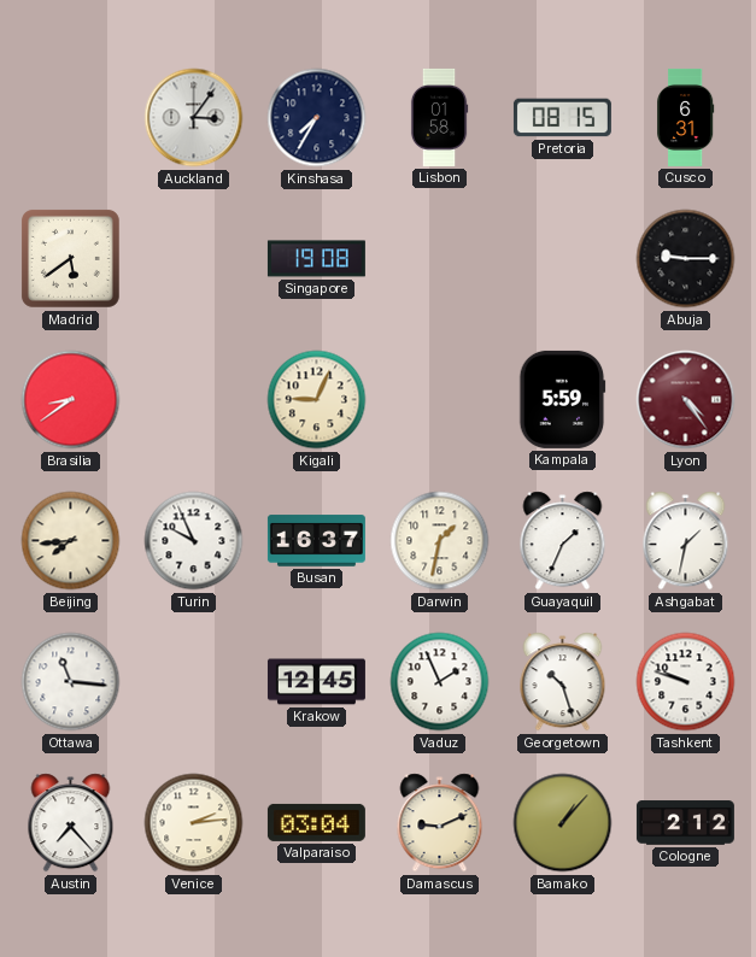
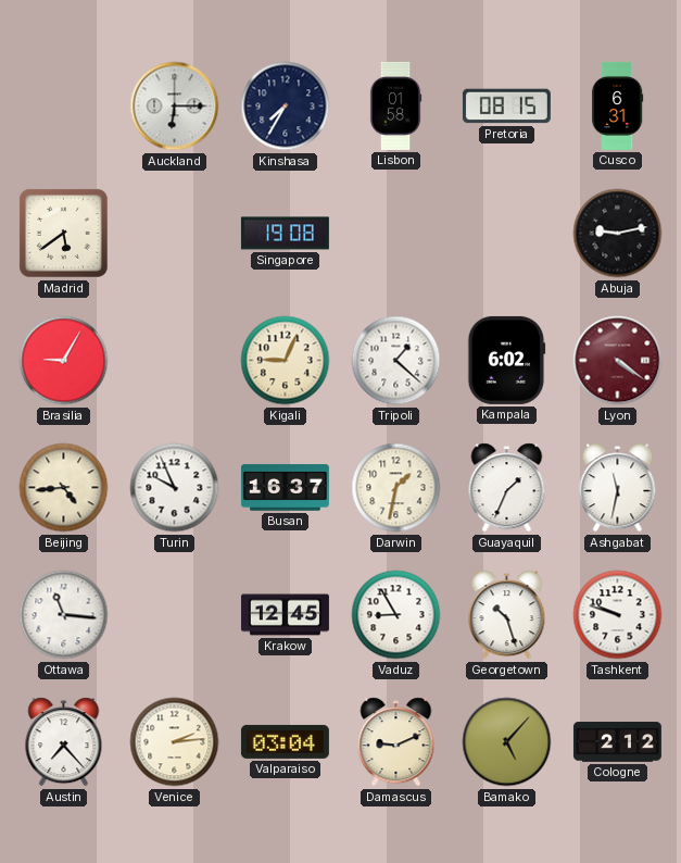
Auckland: 3:06 -> 6:15 (175, 107)
Abuja: 9:15 -> 9:13 (618, 234)
Brasilia: 8:39 -> 9:05 (64, 361)
Tripoli: none -> 1:22 (396, 361)
Kampala: 5:59 -> 6:02 (507, 360)
Lyon: 4:24 -> 4:21 (618, 361)
Beijing: 7:44 -> 4:44 (64, 488)
Ashgabat: 1:32 -> 11:32 (618, 488)
Vaduz: 1:56 -> 8:55 (396, 615)
Bamako: 1:07 -> 5:07 (507, 742)
